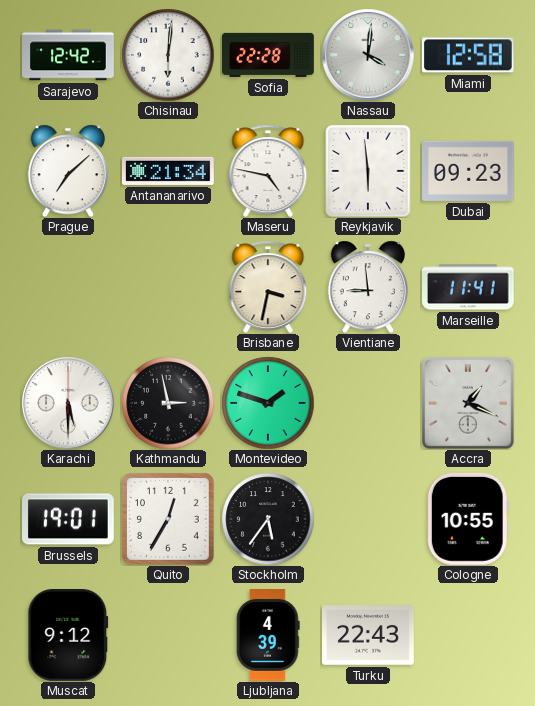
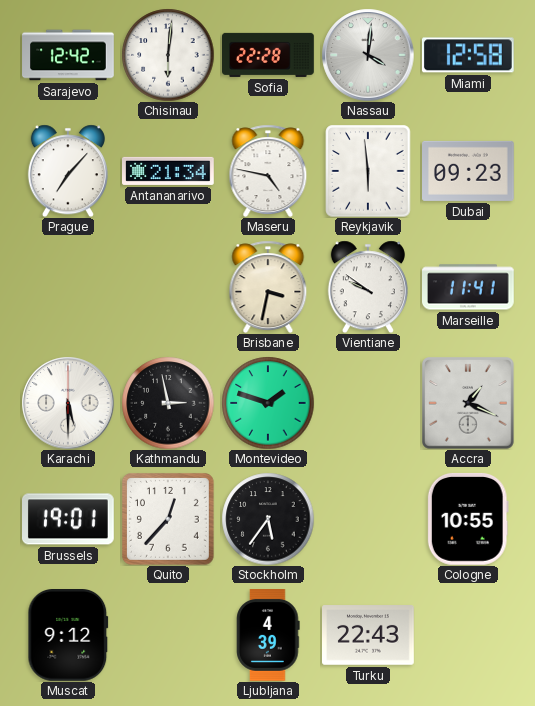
Prague: 7:08 -> 7:07 (68, 171)
Vientiane: 8:59 -> 9:51 (368, 287)
Quito: 12:35 -> 12:37 (168, 519)
